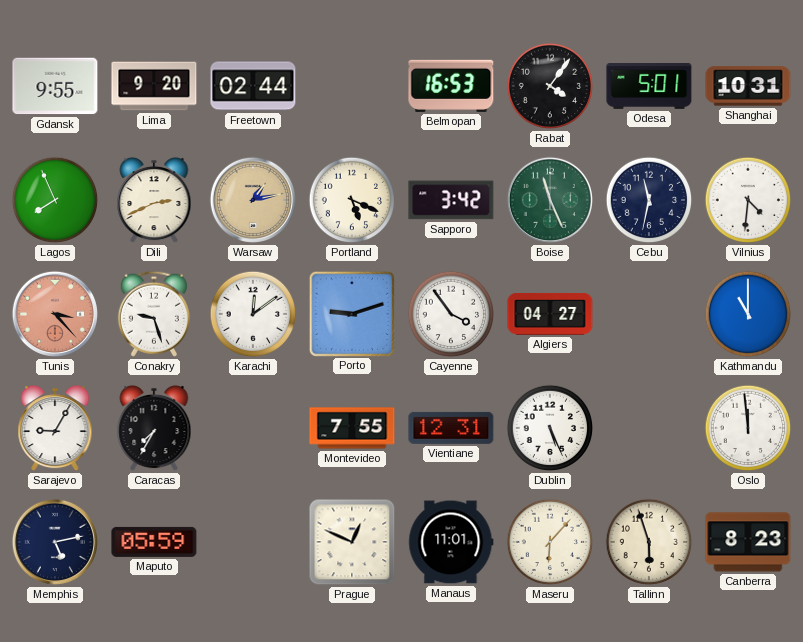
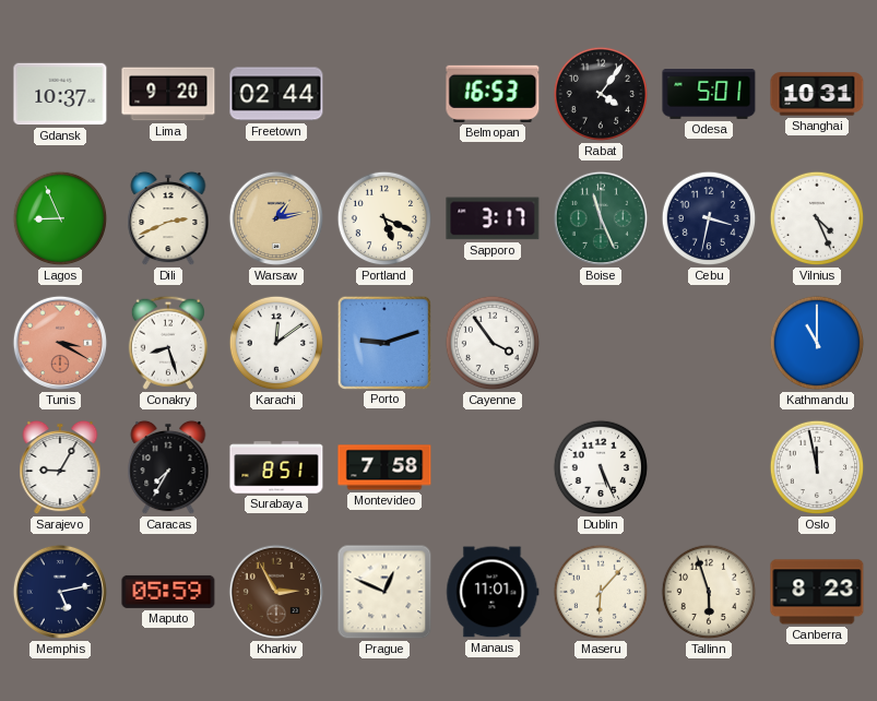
Gdansk: 9:55 -> 10:37 (60, 94)
Lagos: 7:56 -> 8:56 (60, 218)
Sapporo: 3:42 -> 3:17 (493, 218)
Cebu: 11:32 -> 3:32 (709, 218)
Vilnius: 4:31 -> 4:26 (817, 218)
Tunis: 3:23 -> 3:20 (60, 343)
Conakry: 9:27 -> 8:27 (168, 343)
Algiers: 04:27 -> none (550, 314)
Surabaya: none -> 8:51 (276, 467)
Montevideo: 7:55 -> 7:58 (384, 467)
Vientiane: 12:31 -> none (451, 428)
Oslo: 11:59 -> 11:58 (817, 467)
Kharkiv: none -> 2:55 (276, 592)
